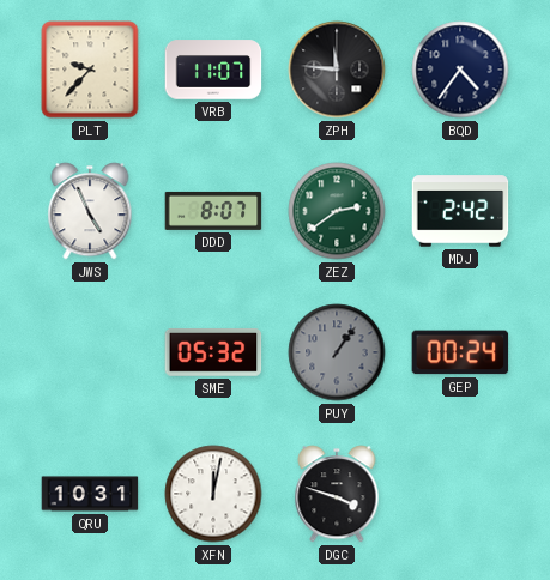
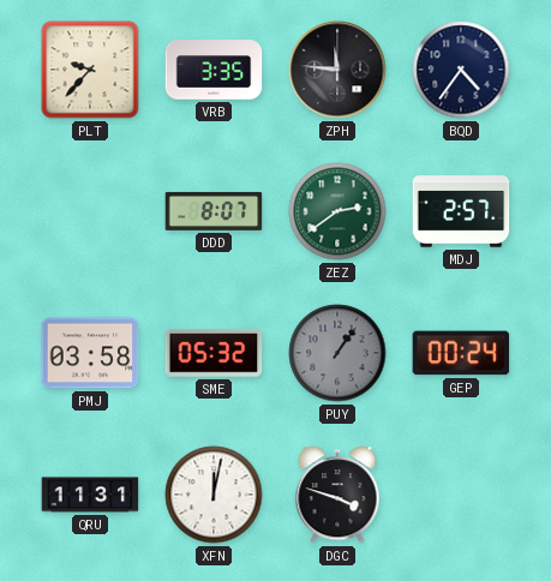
VRB: 11:07 -> 3:35 (214, 70)
JWS: 4:56 -> none (90, 211)
MDJ: 2:42 -> 2:57 (461, 211)
PMJ: none -> 03:58 (90, 353)
QRU: 10:31 -> 11:31 (90, 495)
